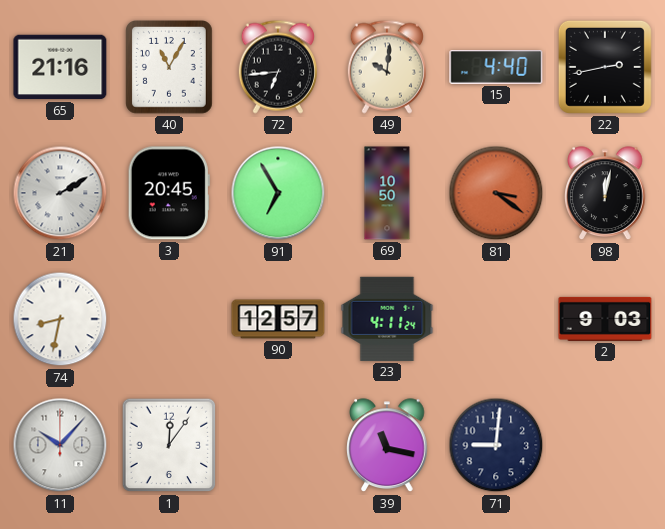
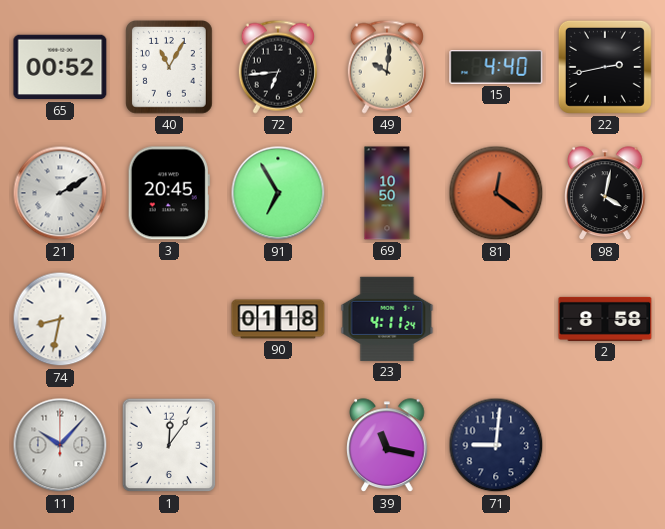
65: 21:16 -> 00:52 (60, 67)
81: 3:21 -> 12:21 (496, 193)
98: 12:02 -> 4:02 (605, 194)
90: 12:57 -> 01:18 (278, 319)
2: 9:03 -> 8:58 (605, 319)
